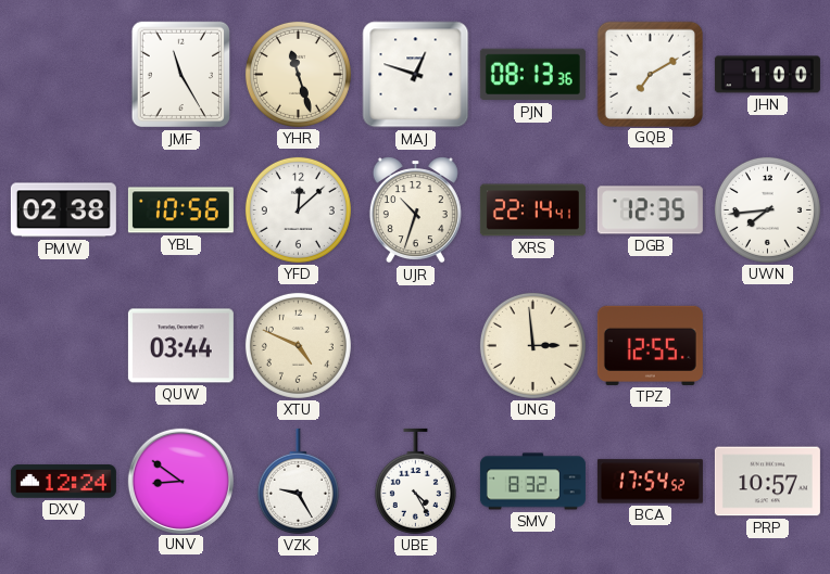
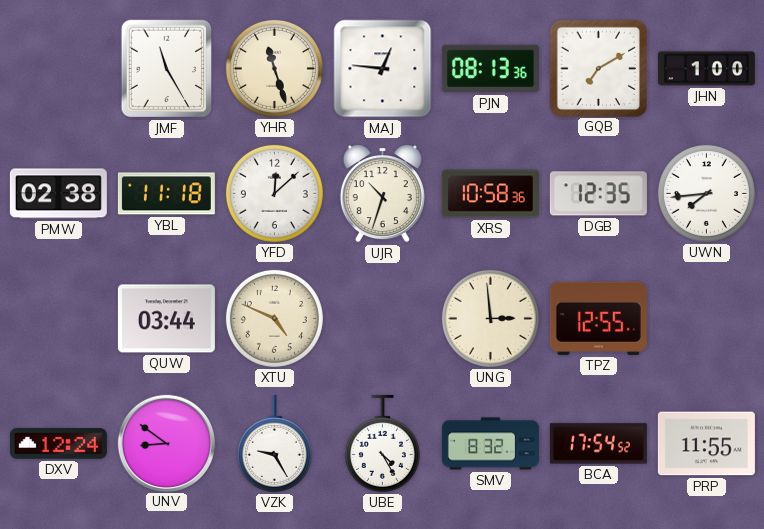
MAJ: 12:48 -> 12:46 (383, 69)
YBL: 10:56 -> 11:18 (166, 194)
XRS: 22:14 -> 10:58 (490, 194)
PRP: 10:57 -> 11:55 (706, 444)
